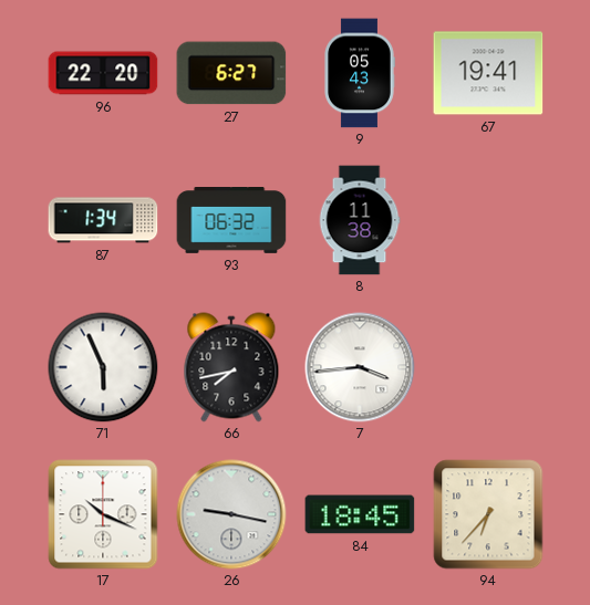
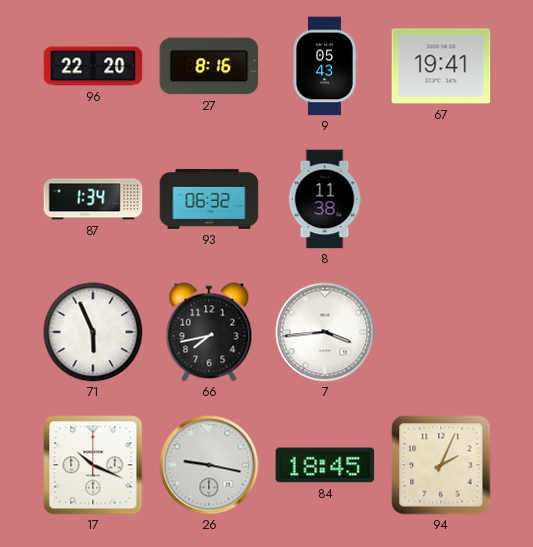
27: 6:27 -> 8:16 (209, 66)
94: 6:37 -> 2:04 (441, 465)
